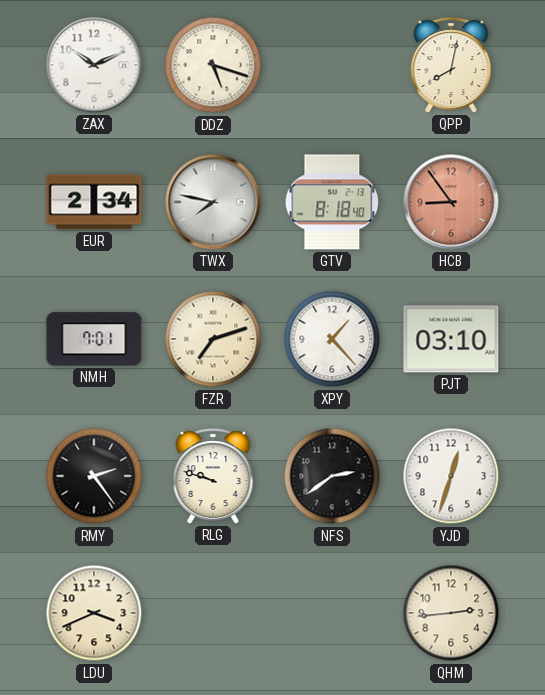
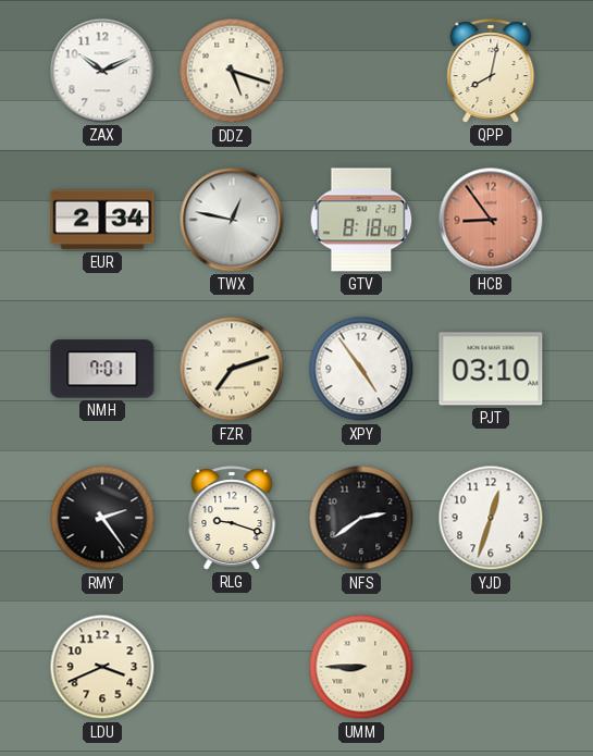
TWX: 7:47 -> 12:47 (232, 220)
XPY: 1:23 -> 4:54 (361, 369)
RLG: 9:48 -> 9:18 (232, 518)
UMM: none -> 8:45 (361, 667)
QHM: 2:44 -> none (451, 613)
